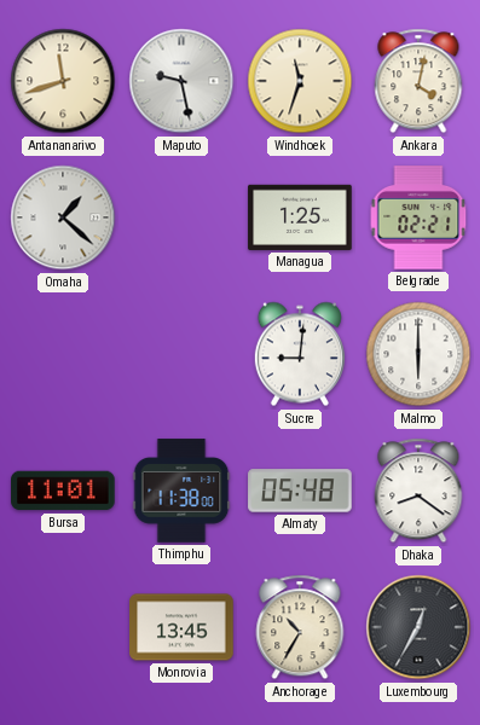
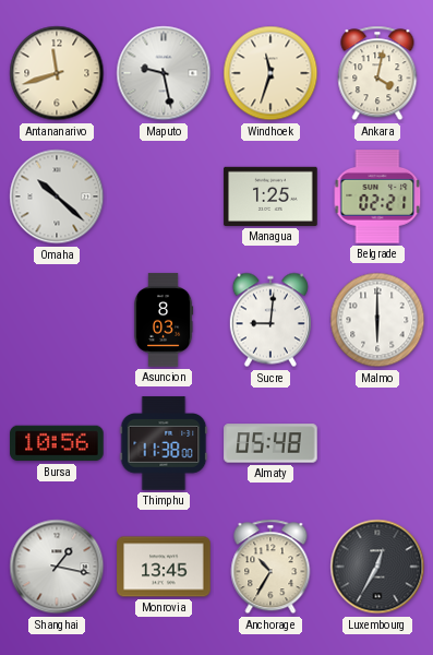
Omaha: 1:22 -> 10:22 (57, 196)
Asuncion: none -> 8:03 (164, 320)
Bursa: 11:01 -> 10:56 (57, 443)
Dhaka: 8:21 -> none (418, 491)
Shanghai: none -> 1:17 (57, 567)
